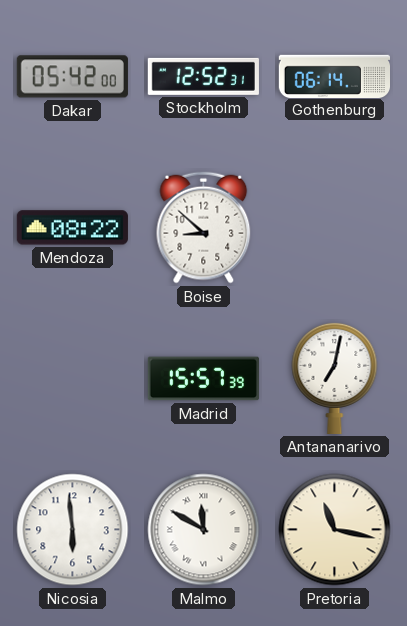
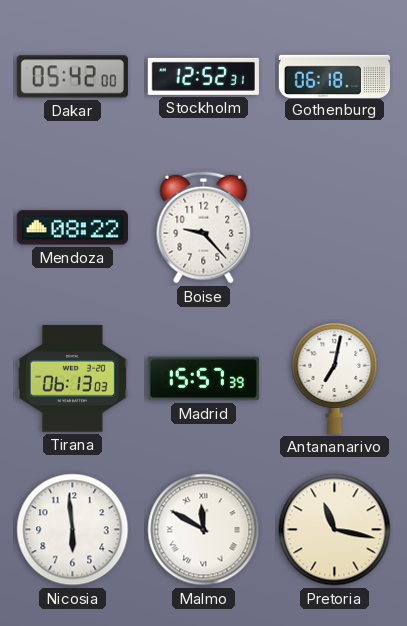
Gothenburg: 06:14 -> 06:18 (334, 76)
Boise: 8:52 -> 9:23 (204, 228)
Tirana: none -> 06:13 (72, 379)
